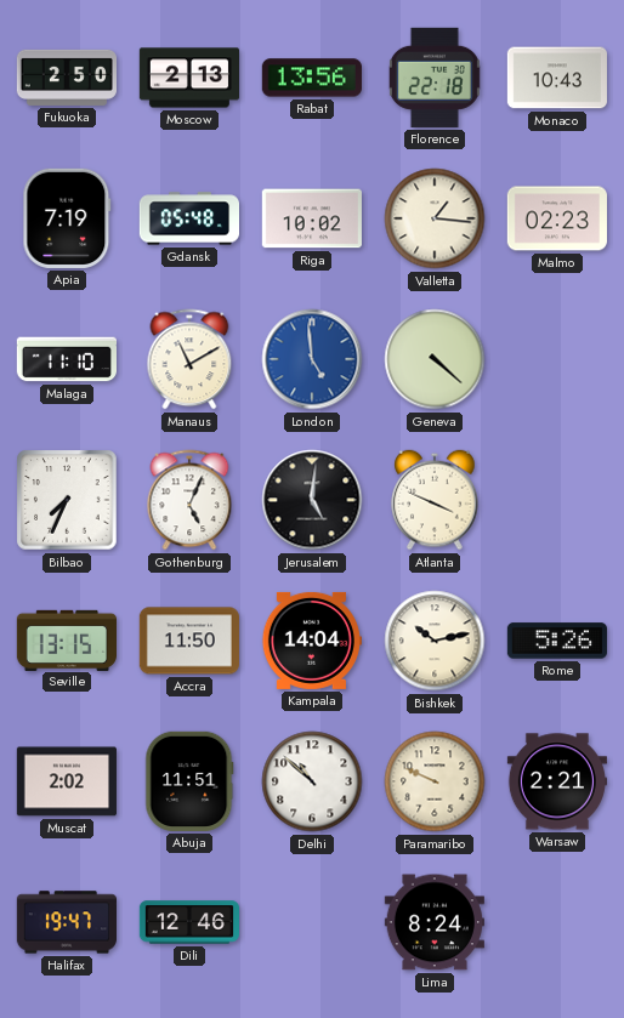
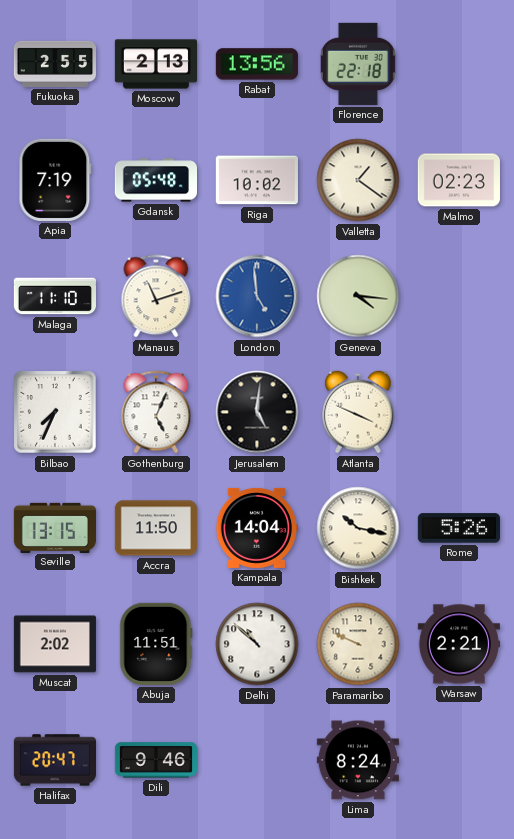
Fukuoka: 2:50 -> 2:55 (54, 64)
Monaco: 10:43 -> none (557, 78)
Valletta: 1:16 -> 1:21 (358, 180)
Manaus: 11:10 -> 11:12 (156, 296)
Geneva: 4:22 -> 4:16 (358, 296)
Bishkek: 10:13 -> 10:17 (358, 528)
Halifax: 19:47 -> 20:47 (54, 760)
Dili: 12:46 -> 9:46 (155, 760)
